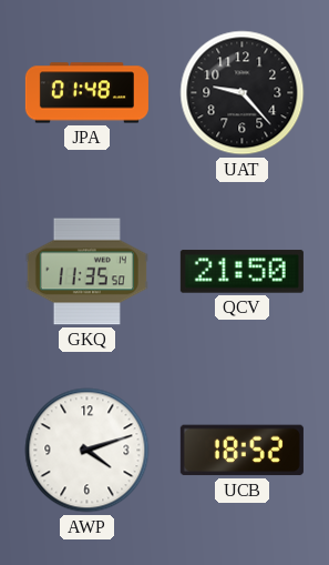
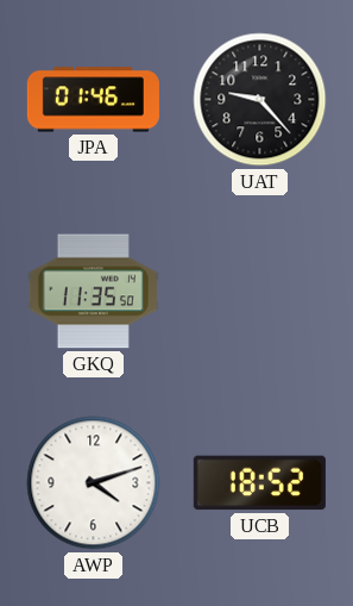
JPA: 01:48 -> 01:46 (93, 100)
QCV: 21:50 -> none (241, 272)
